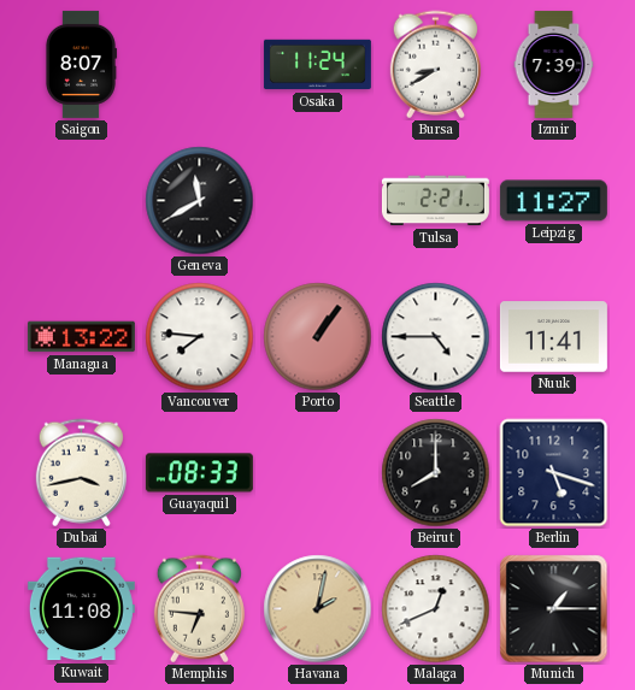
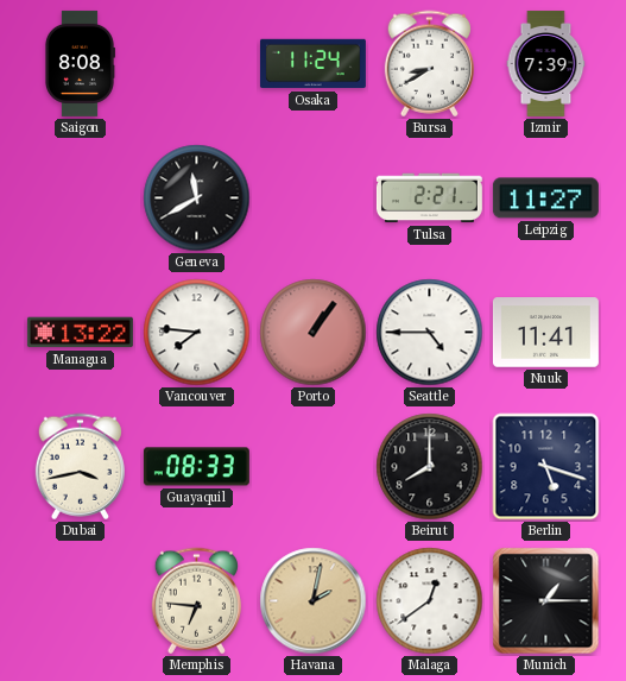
Saigon: 8:07 -> 8:08 (80, 63)
Kuwait: 11:08 -> none (81, 609)
Malaga: 12:41 -> 12:39 (430, 601)
